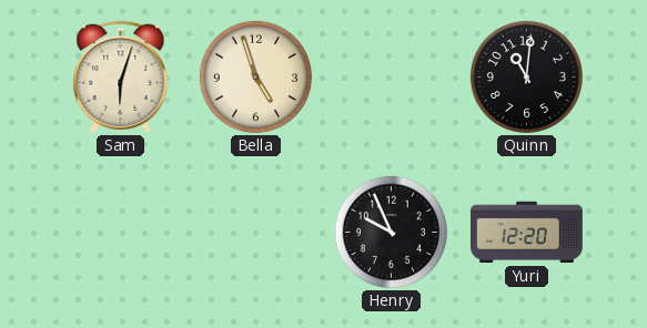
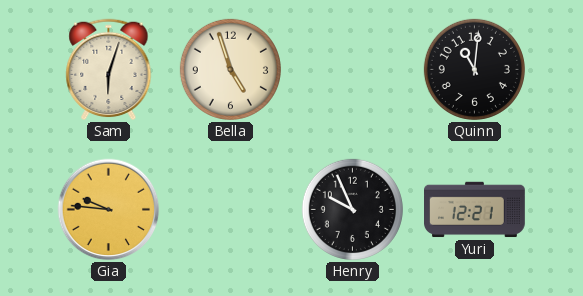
Gia: none -> 9:46 (109, 210)
Yuri: 12:20 -> 12:21 (475, 210)
